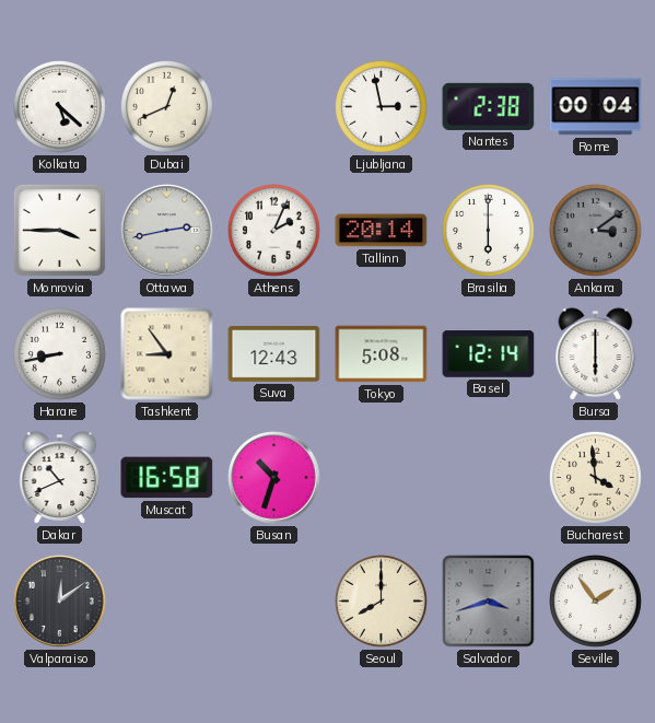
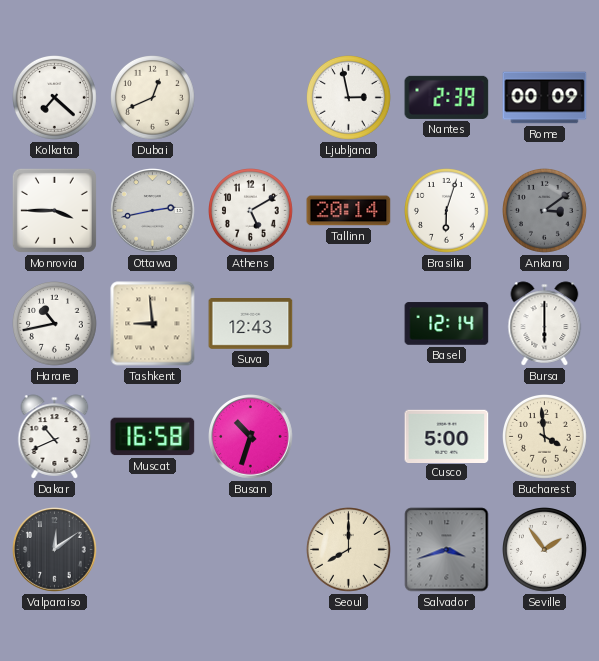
Kolkata: 5:22 -> 7:22 (55, 98)
Nantes: 2:38 -> 2:39 (447, 97)
Rome: 00:04 -> 00:09 (545, 98)
Athens: 2:04 -> 5:10 (251, 211)
Brasilia: 6:00 -> 6:03 (447, 211)
Harare: 8:43 -> 10:43 (55, 324)
Tashkent: 8:54 -> 8:59 (153, 324)
Tokyo: 5:08 -> none (382, 354)
Cusco: none -> 5:00 (447, 436)
